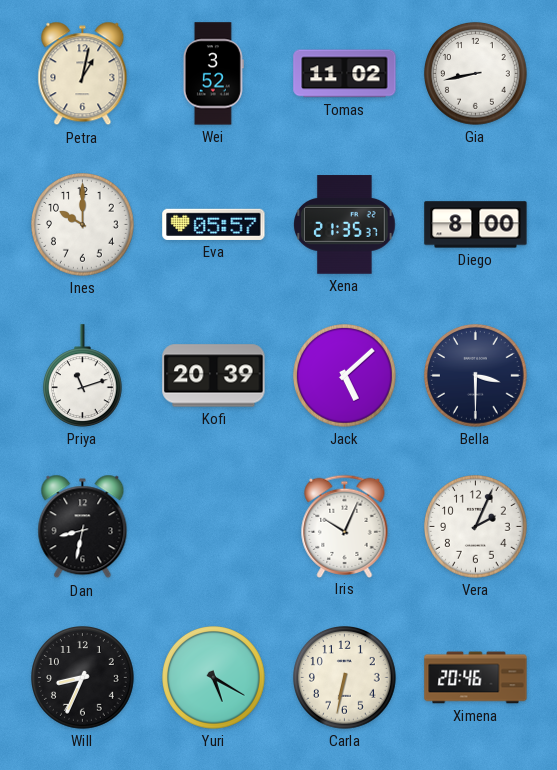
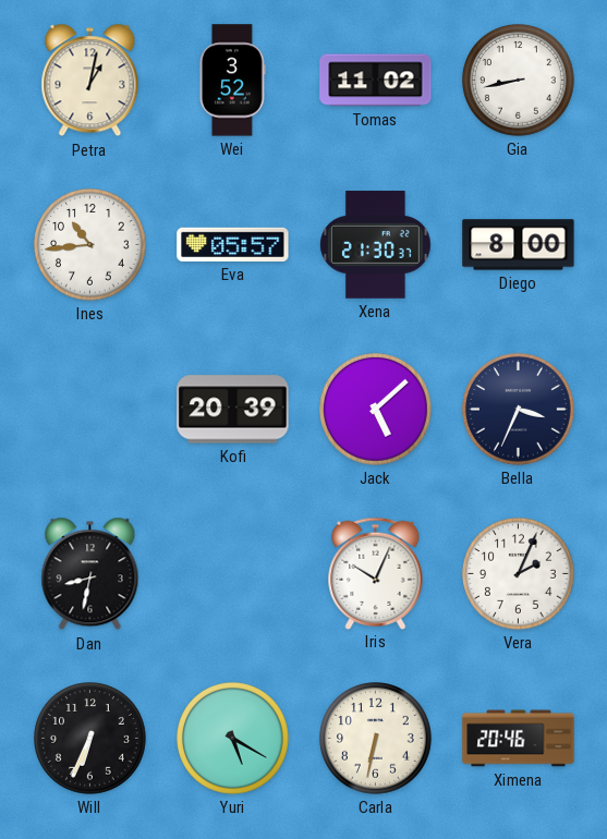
Ines: 10:00 -> 10:44 (90, 245)
Xena: 21:35 -> 21:30 (376, 245)
Priya: 11:12 -> none (82, 376)
Bella: 3:30 -> 3:34 (519, 410)
Will: 8:34 -> 6:34 (90, 739)
